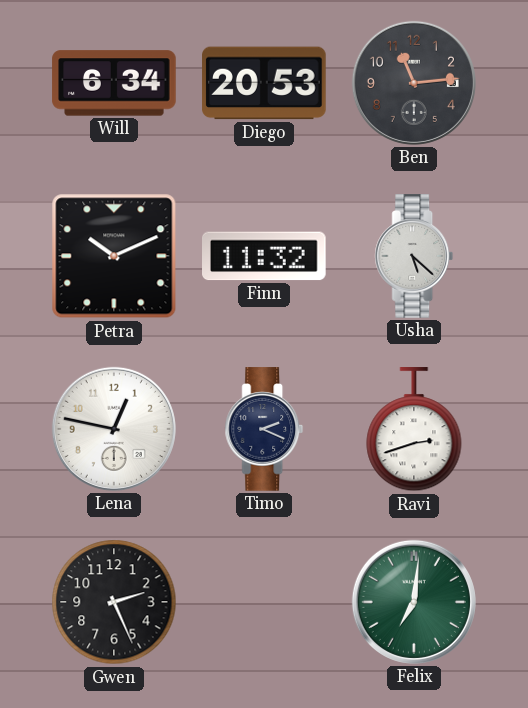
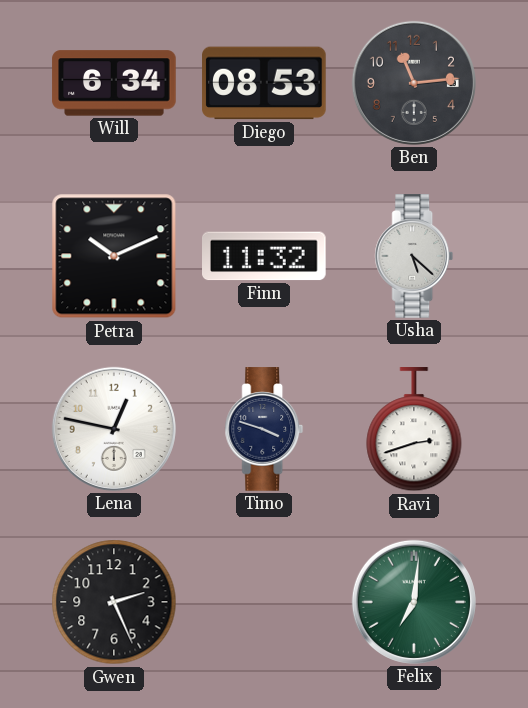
Diego: 20:53 -> 08:53 (264, 83)
Timo: 2:19 -> 3:48 (264, 429)
